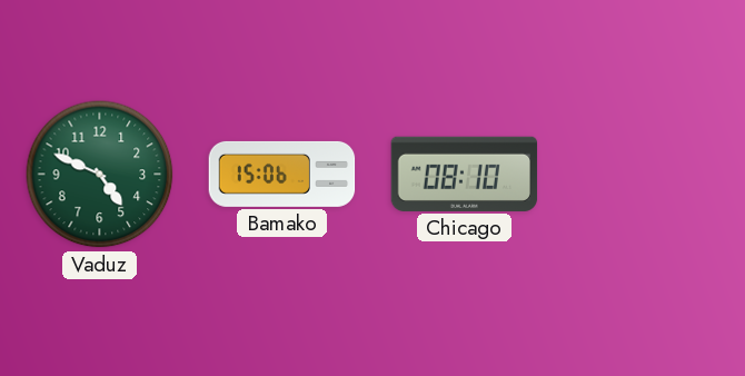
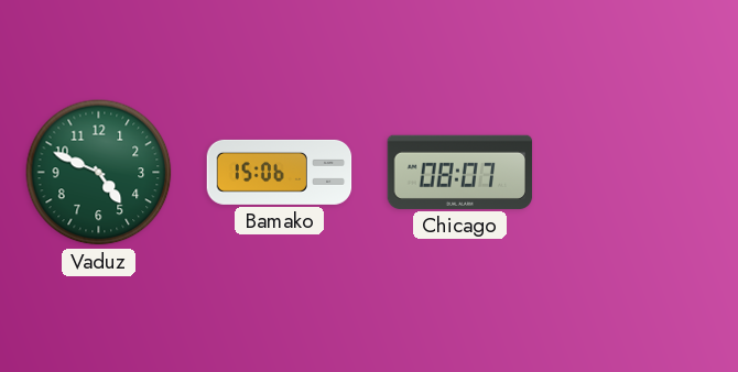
Chicago: 08:10 -> 08:07 (460, 172)
